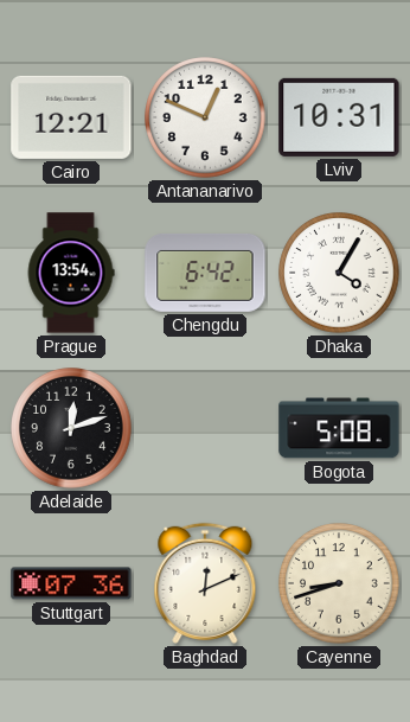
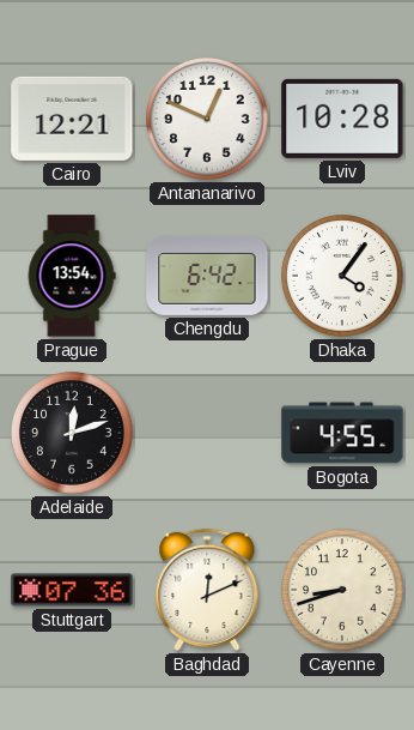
Lviv: 10:31 -> 10:28 (342, 119)
Dhaka: 4:05 -> 4:06 (342, 276)
Bogota: 5:08 -> 4:55 (342, 433)
